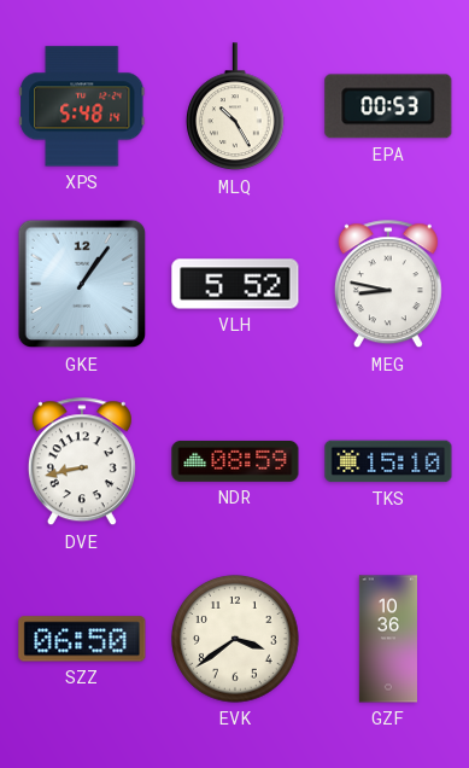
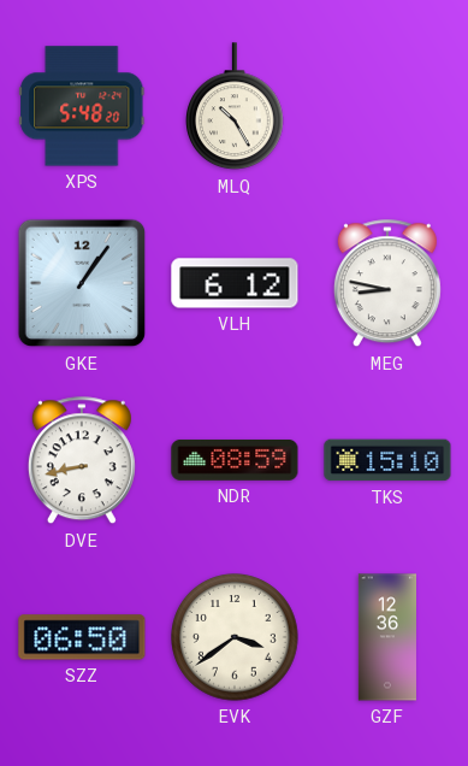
XPS: 5:48:14 -> 5:48:20 (82, 106)
EPA: 00:53 -> none (388, 106)
VLH: 5:52 -> 6:12 (235, 283)
GZF: 10:36 -> 12:36 (387, 637)
